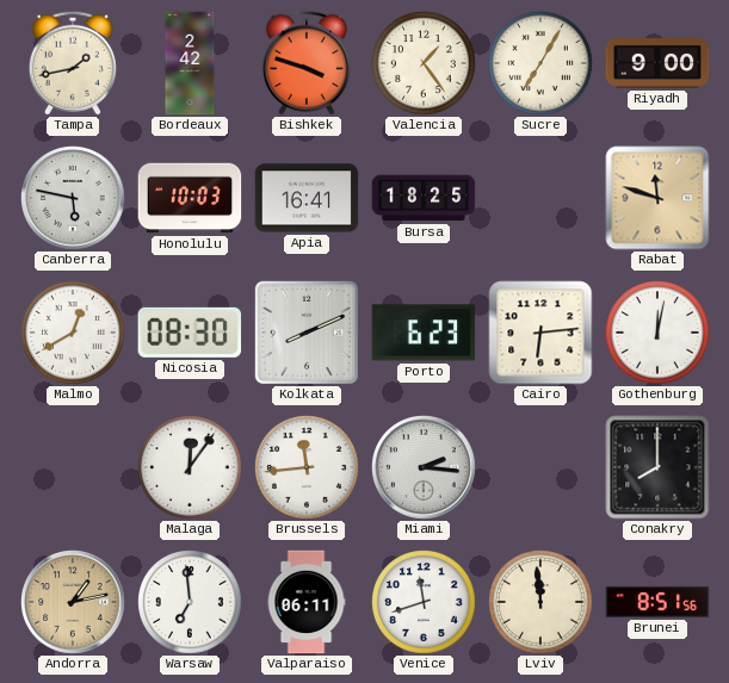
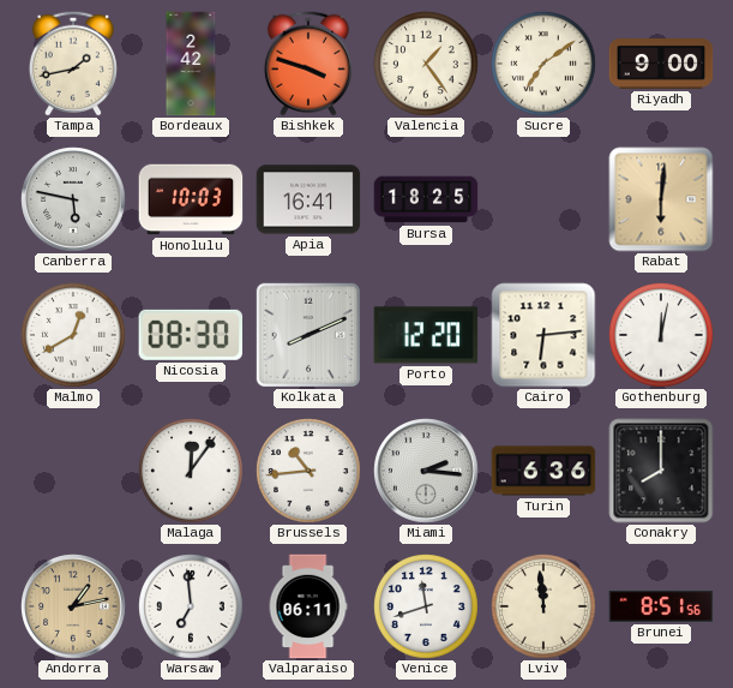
Sucre: 7:05 -> 7:09 (543, 64)
Rabat: 11:48 -> 6:01 (661, 199)
Porto: 6:23 -> 12:20 (426, 335)
Brussels: 11:44 -> 10:44 (308, 471)
Turin: none -> 6:36 (543, 471)
